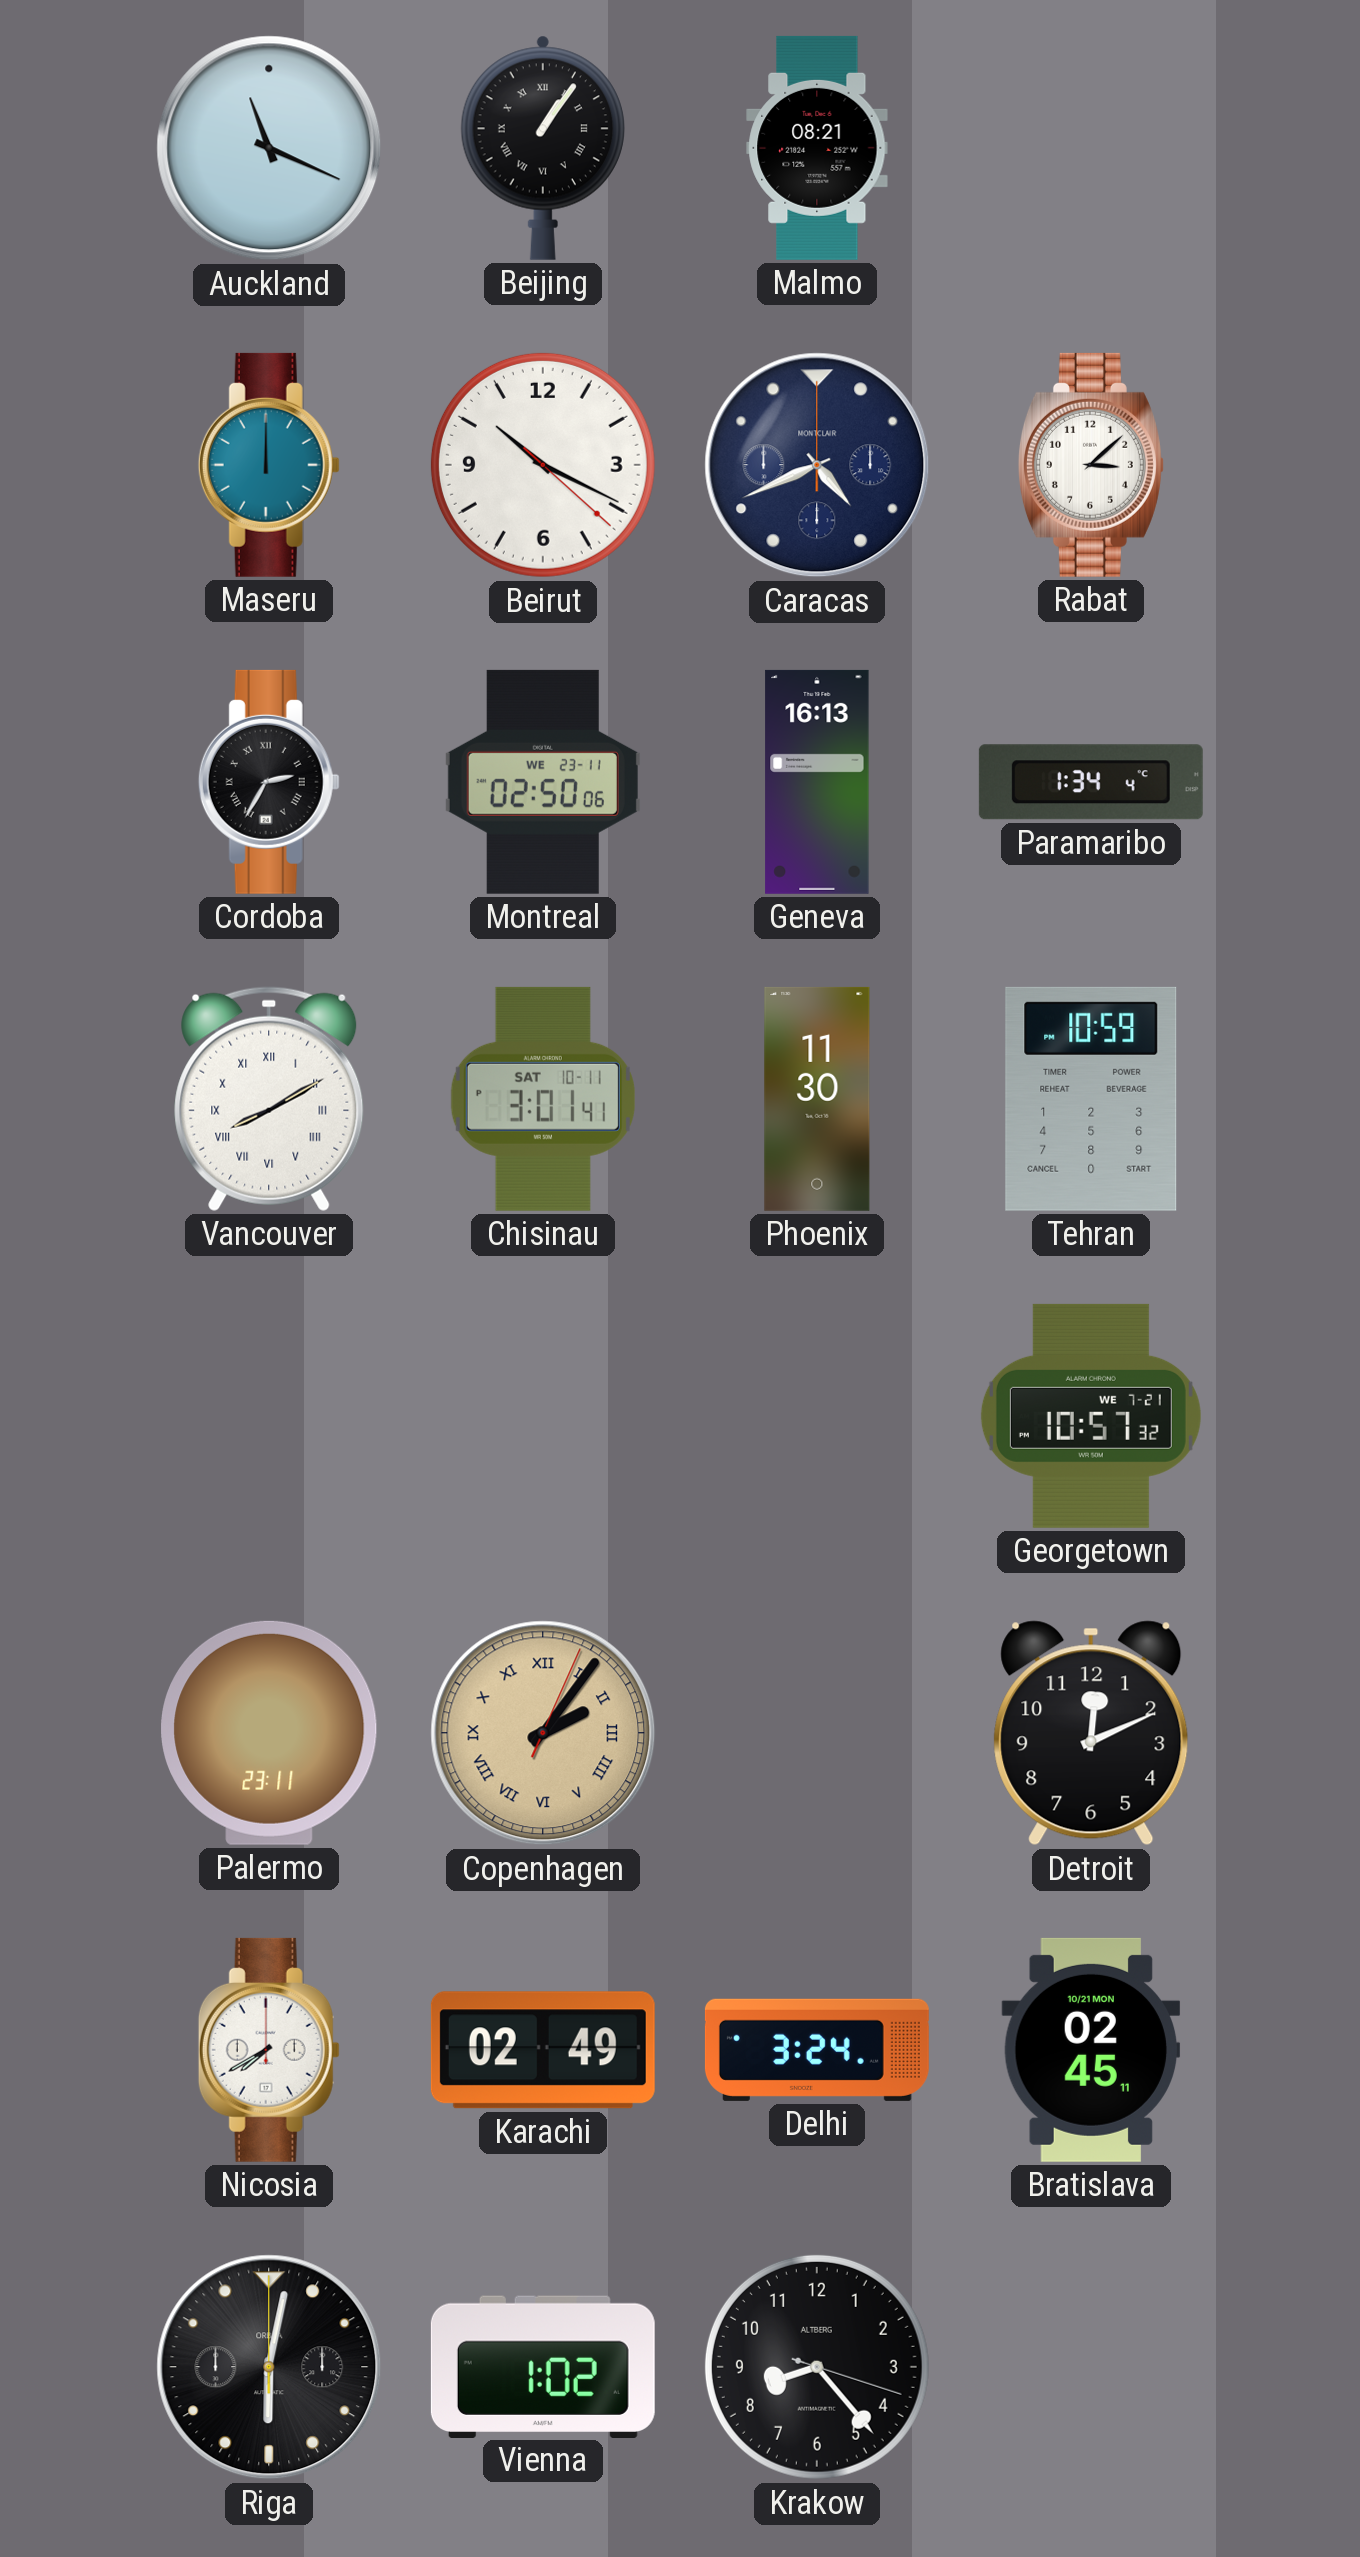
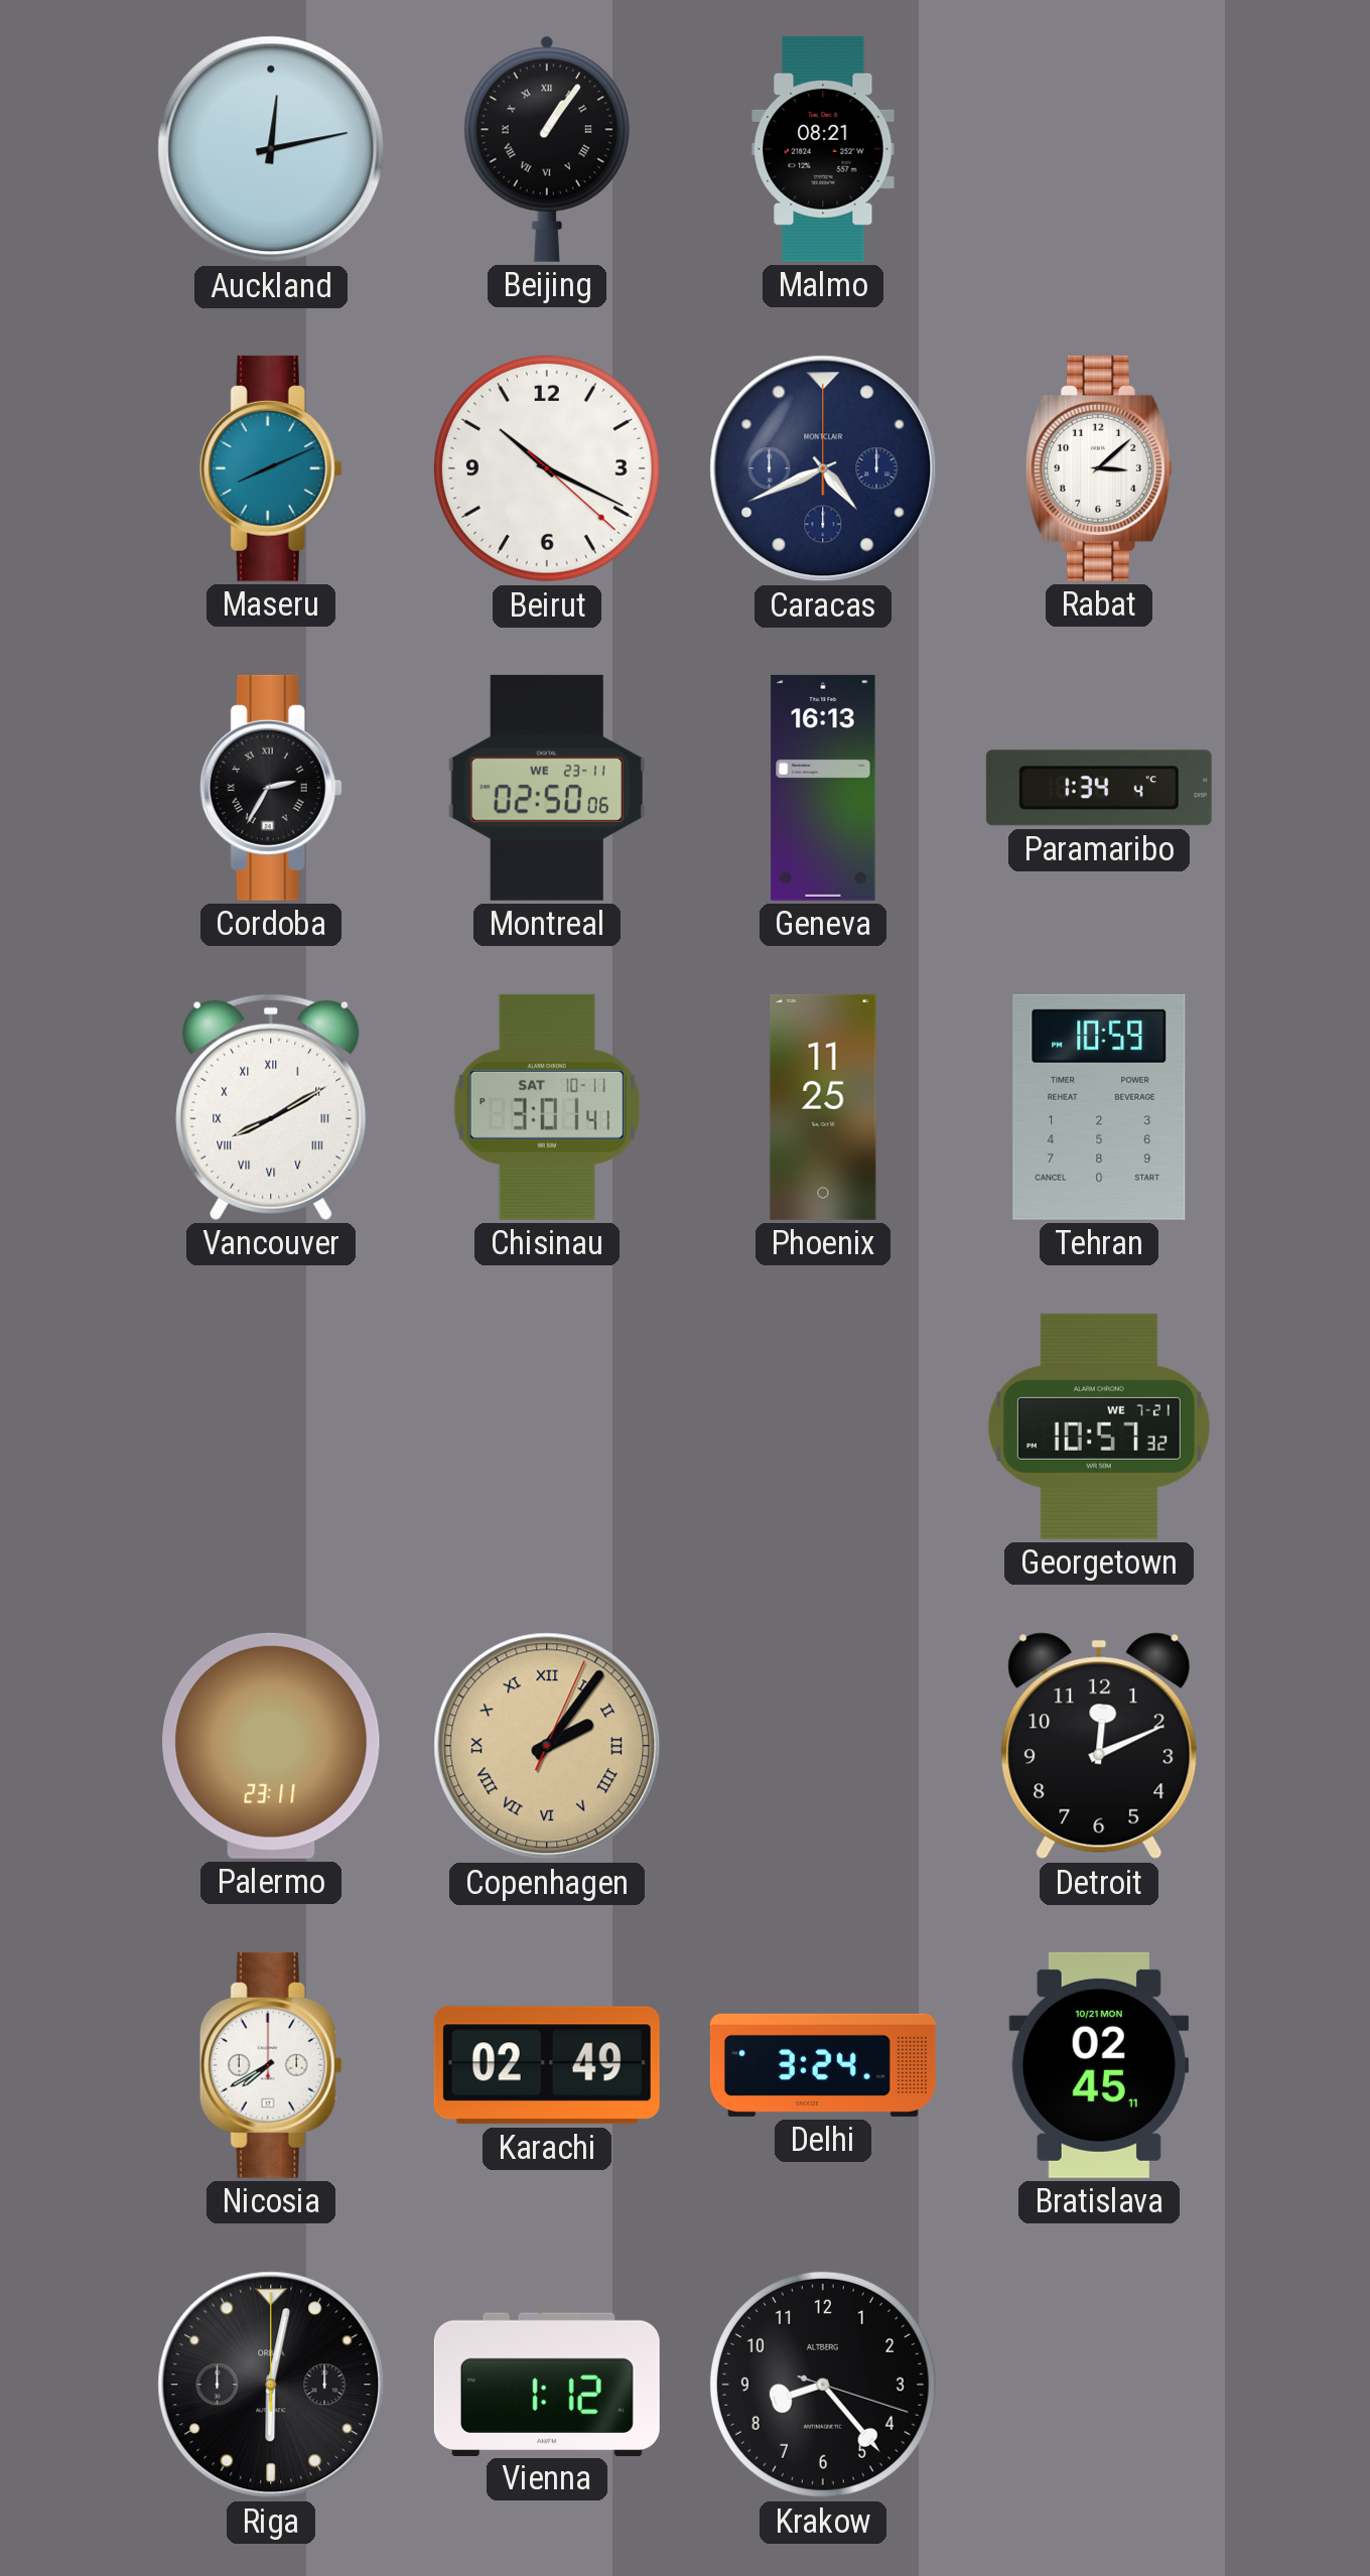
Auckland: 11:19 -> 12:13 (271, 149)
Maseru: 12:00 -> 8:11 (271, 468)
Phoenix: 11:30 -> 11:25 (823, 1107)
Vienna: 1:02 -> 1:12 (547, 2384)
